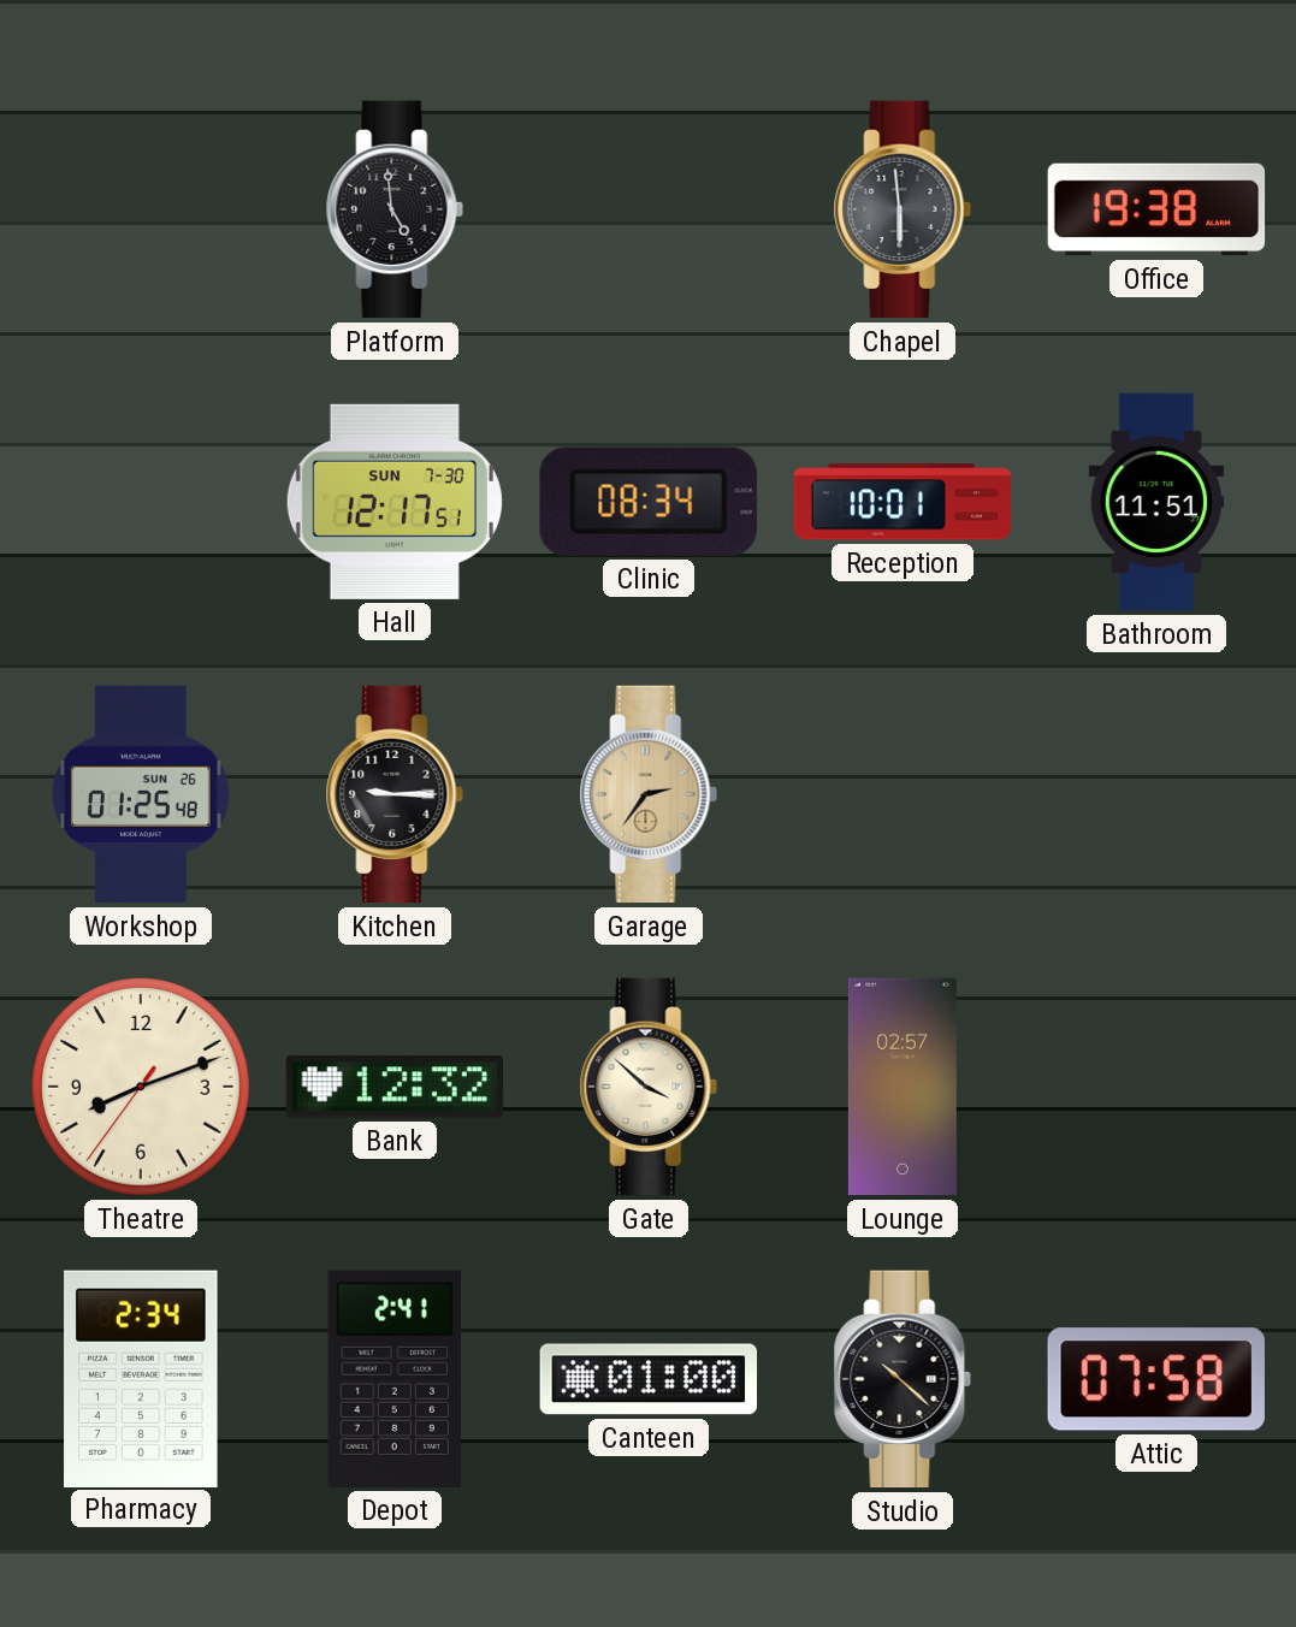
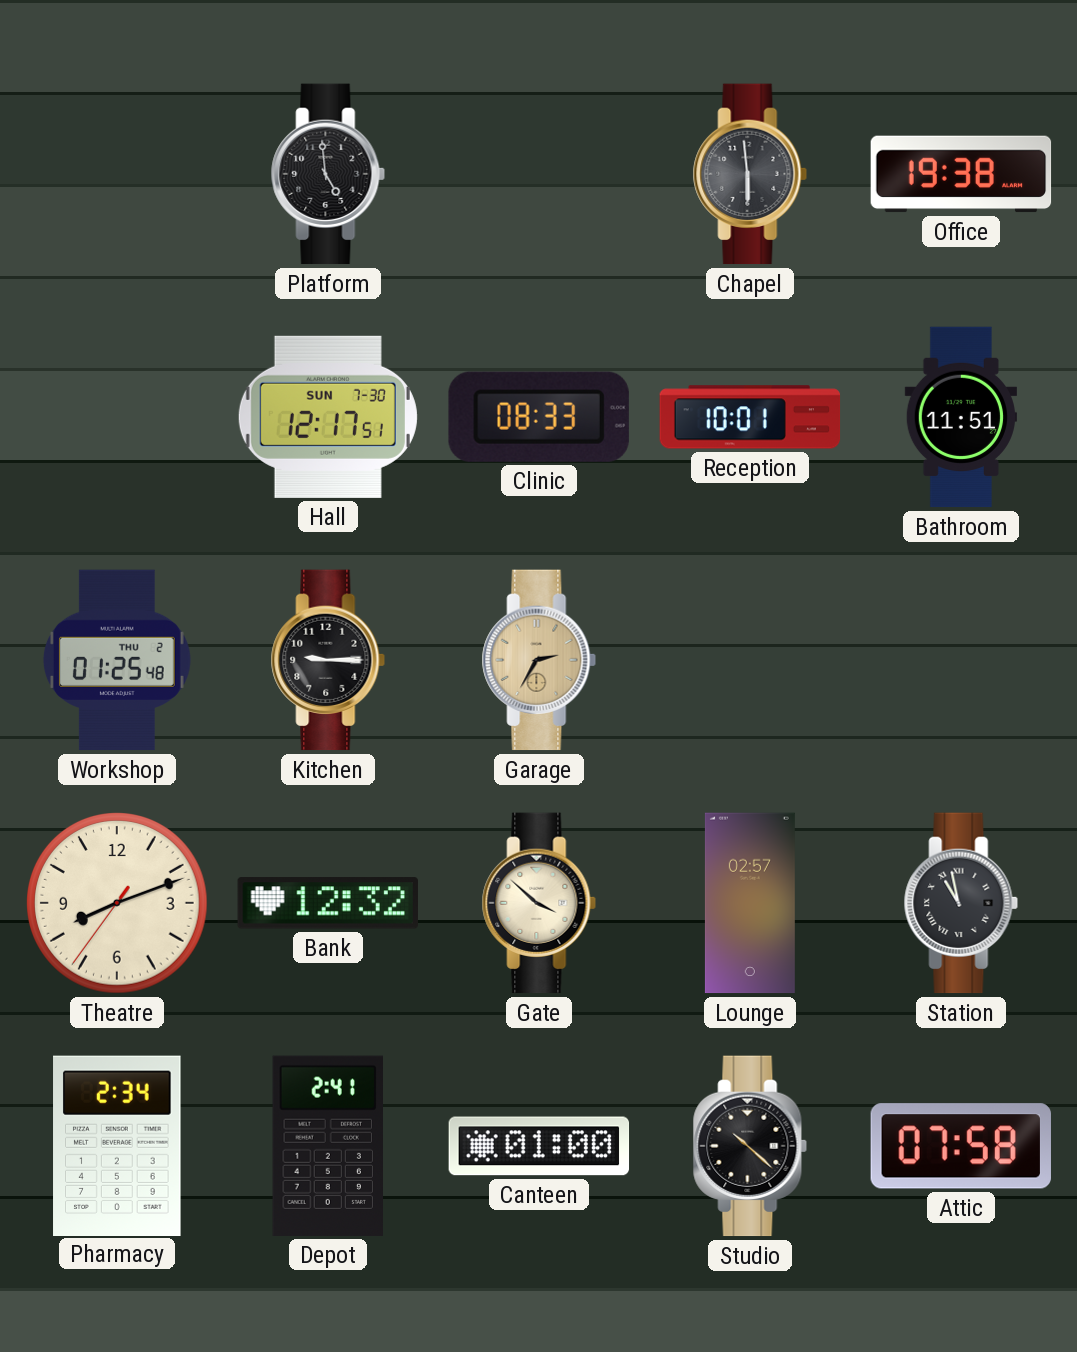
Clinic: 08:34 -> 08:33 (539, 417)
Workshop date: SUN 26 -> THU 2 (117, 660)
Garage: 2:36 -> 2:35 (539, 660)
Station: none -> 10:58 (961, 903)
